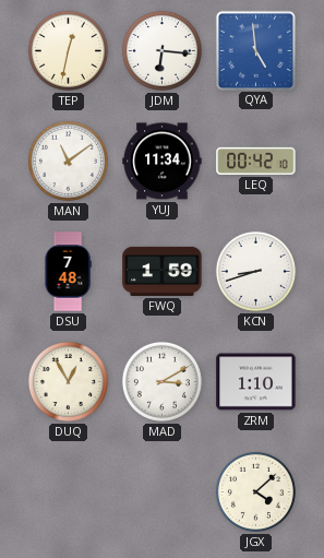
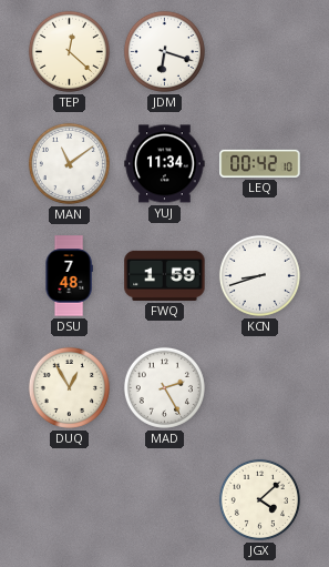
TEP: 12:32 -> 12:22 (69, 51)
JDM: 6:16 -> 6:18 (164, 51)
QYA: 4:59 -> none (255, 50)
MAD: 3:10 -> 2:25 (164, 387)
ZRM: 1:10 -> none (256, 382)
